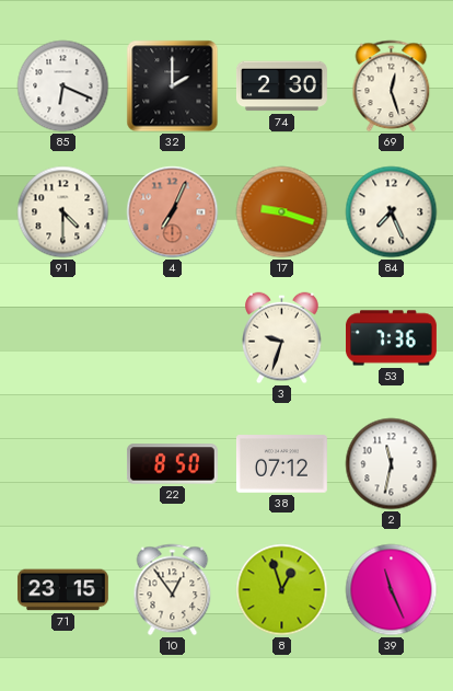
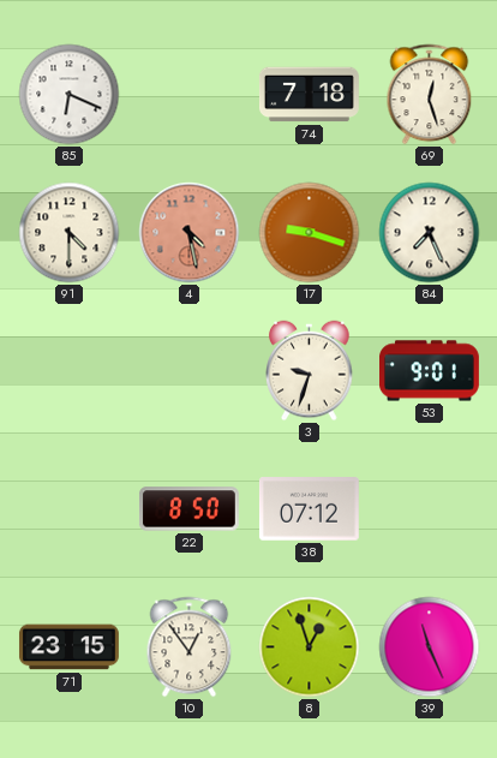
32: 2:00 -> none (173, 87)
74: 2:30 -> 7:18 (309, 95)
4: 7:04 -> 4:28 (190, 233)
53: 7:36 -> 9:01 (430, 371)
2: 11:32 -> none (392, 464)
